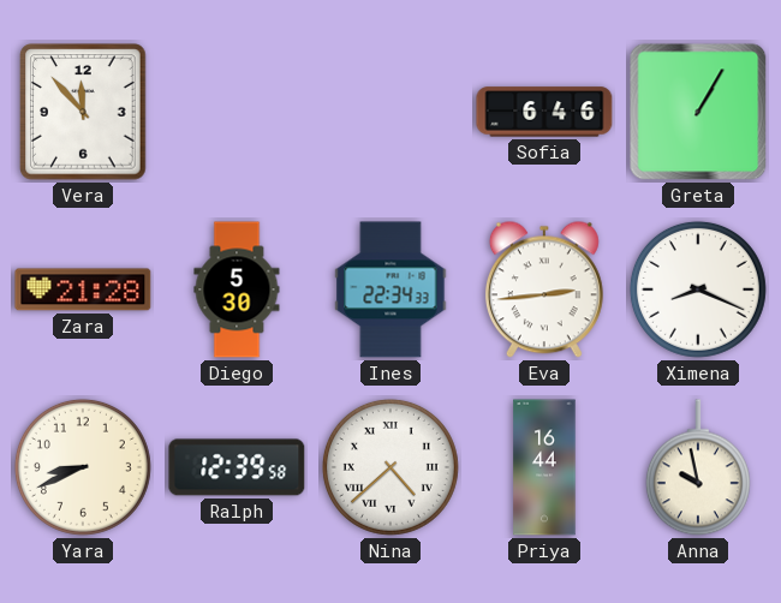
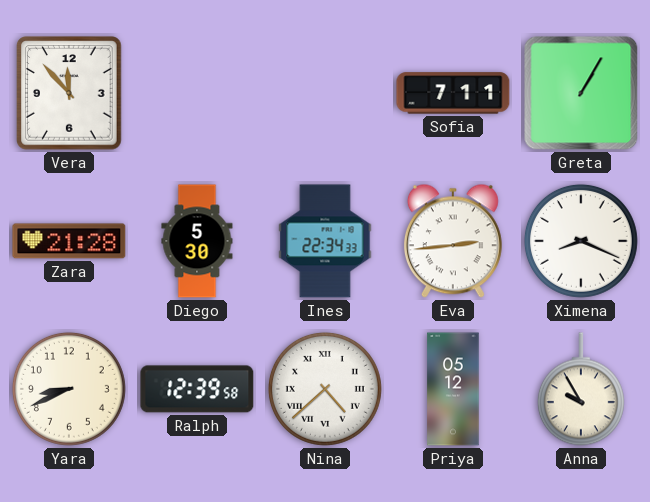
Sofia: 6:46 -> 7:11 (453, 93)
Priya: 16:44 -> 05:12 (453, 389)
Anna: 9:58 -> 9:55 (581, 389)
